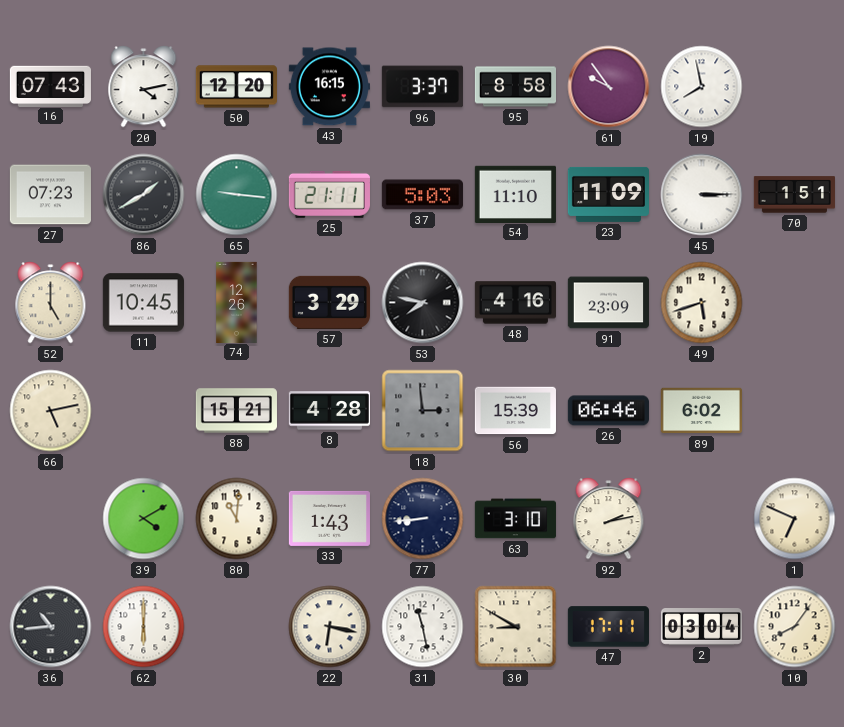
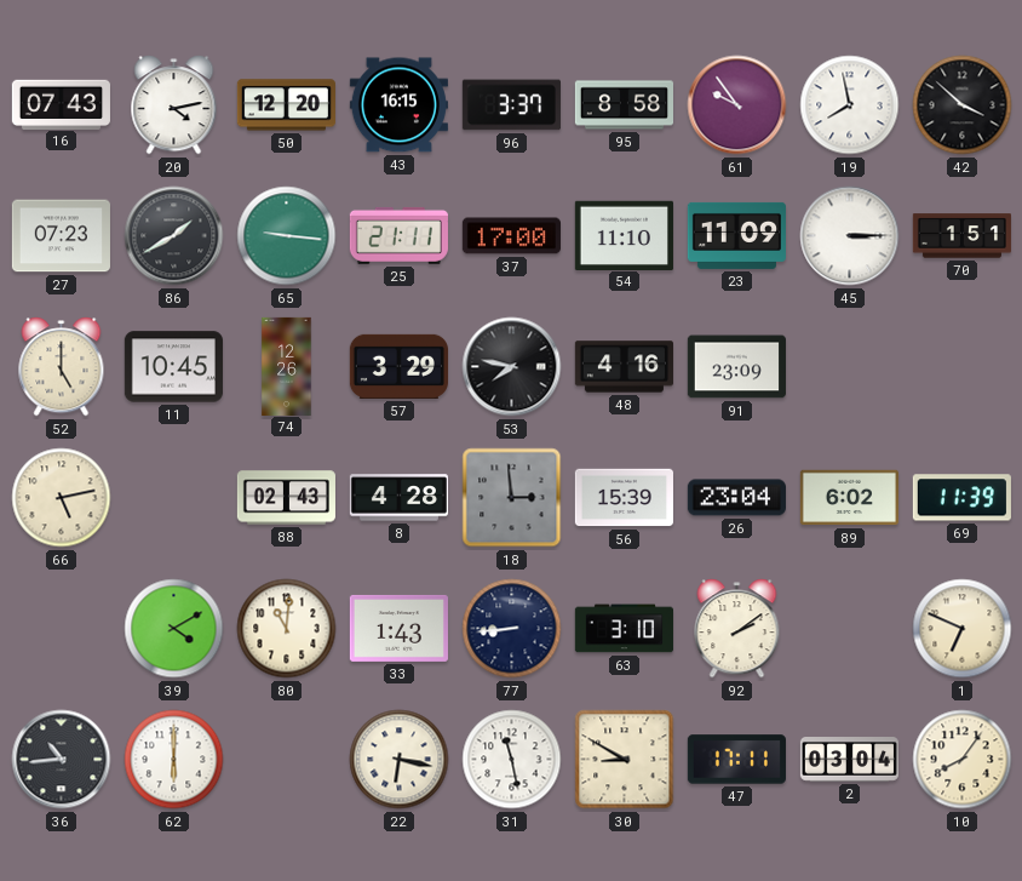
42: none -> 3:52 (963, 105)
37: 5:03 -> 17:00 (511, 236)
49: 5:42 -> none (702, 303)
88: 15:21 -> 02:43 (286, 498)
26: 06:46 -> 23:04 (736, 498)
69: none -> 11:39 (961, 498)
92: 2:13 -> 2:09 (737, 629)
